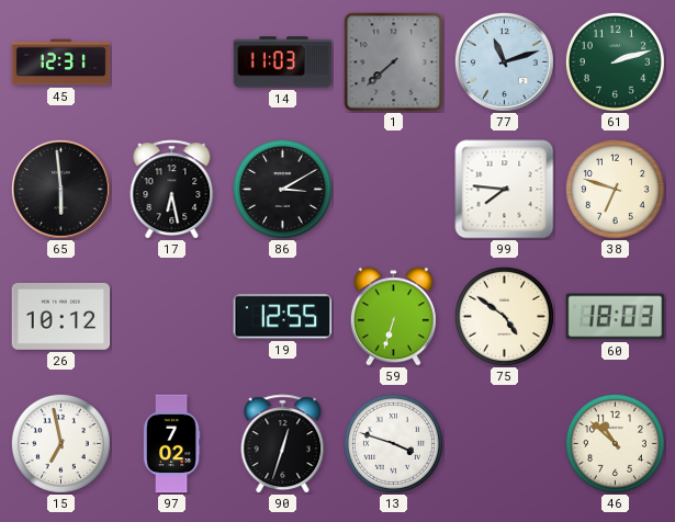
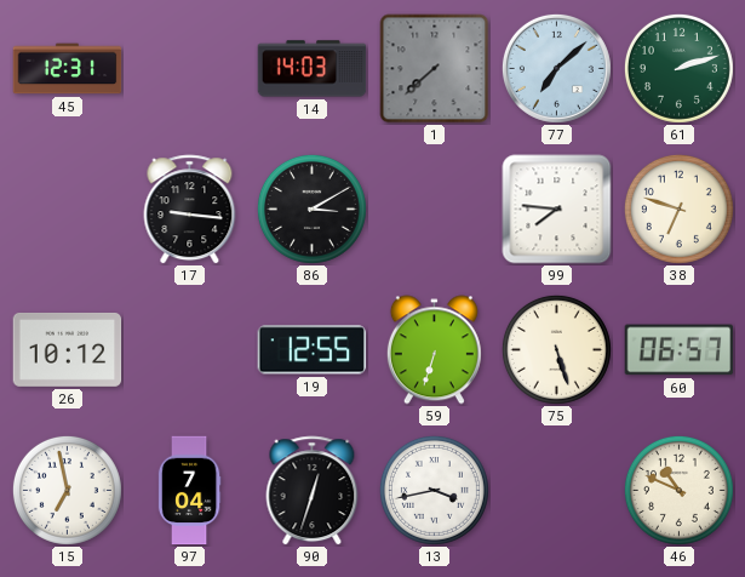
14: 11:03 -> 14:03 (313, 69)
77: 11:12 -> 7:08 (556, 68)
65: 5:59 -> none (60, 189)
17: 6:28 -> 9:16 (190, 210)
75: 4:51 -> 5:27 (556, 349)
60: 18:03 -> 06:57 (680, 350)
97: 7:02 -> 7:04 (189, 491)
13: 3:48 -> 3:43 (434, 490)
46: 10:52 -> 10:49 (678, 490)
